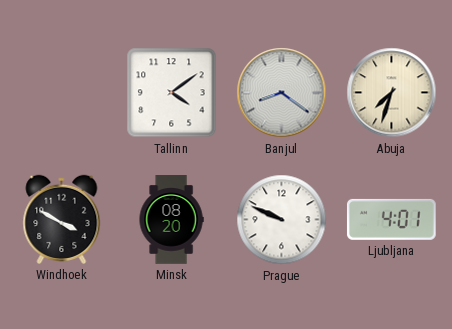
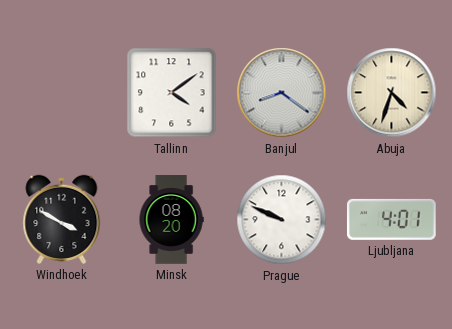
Abuja: 7:33 -> 4:33 (392, 93)
